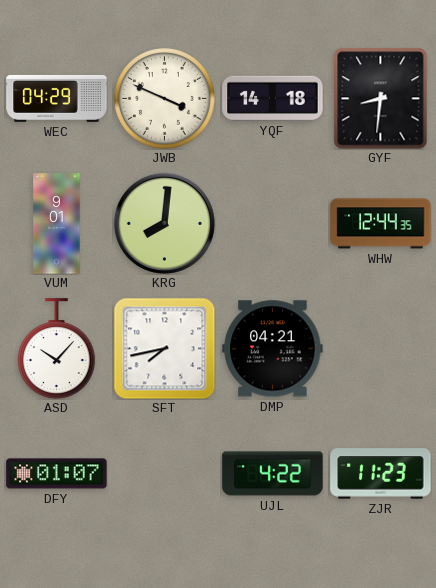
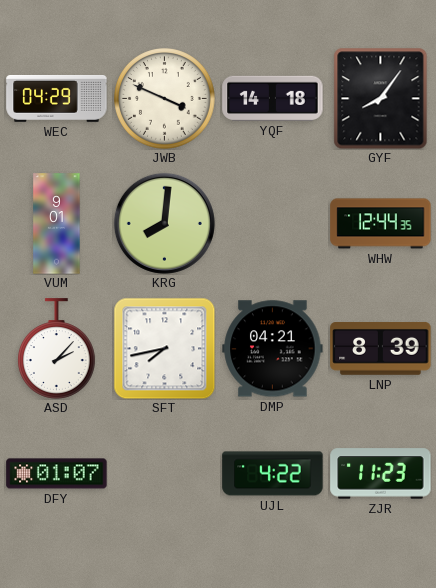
GYF: 8:31 -> 8:06 (381, 98)
ASD: 10:07 -> 2:07 (56, 349)
LNP: none -> 8:39 (381, 349)
